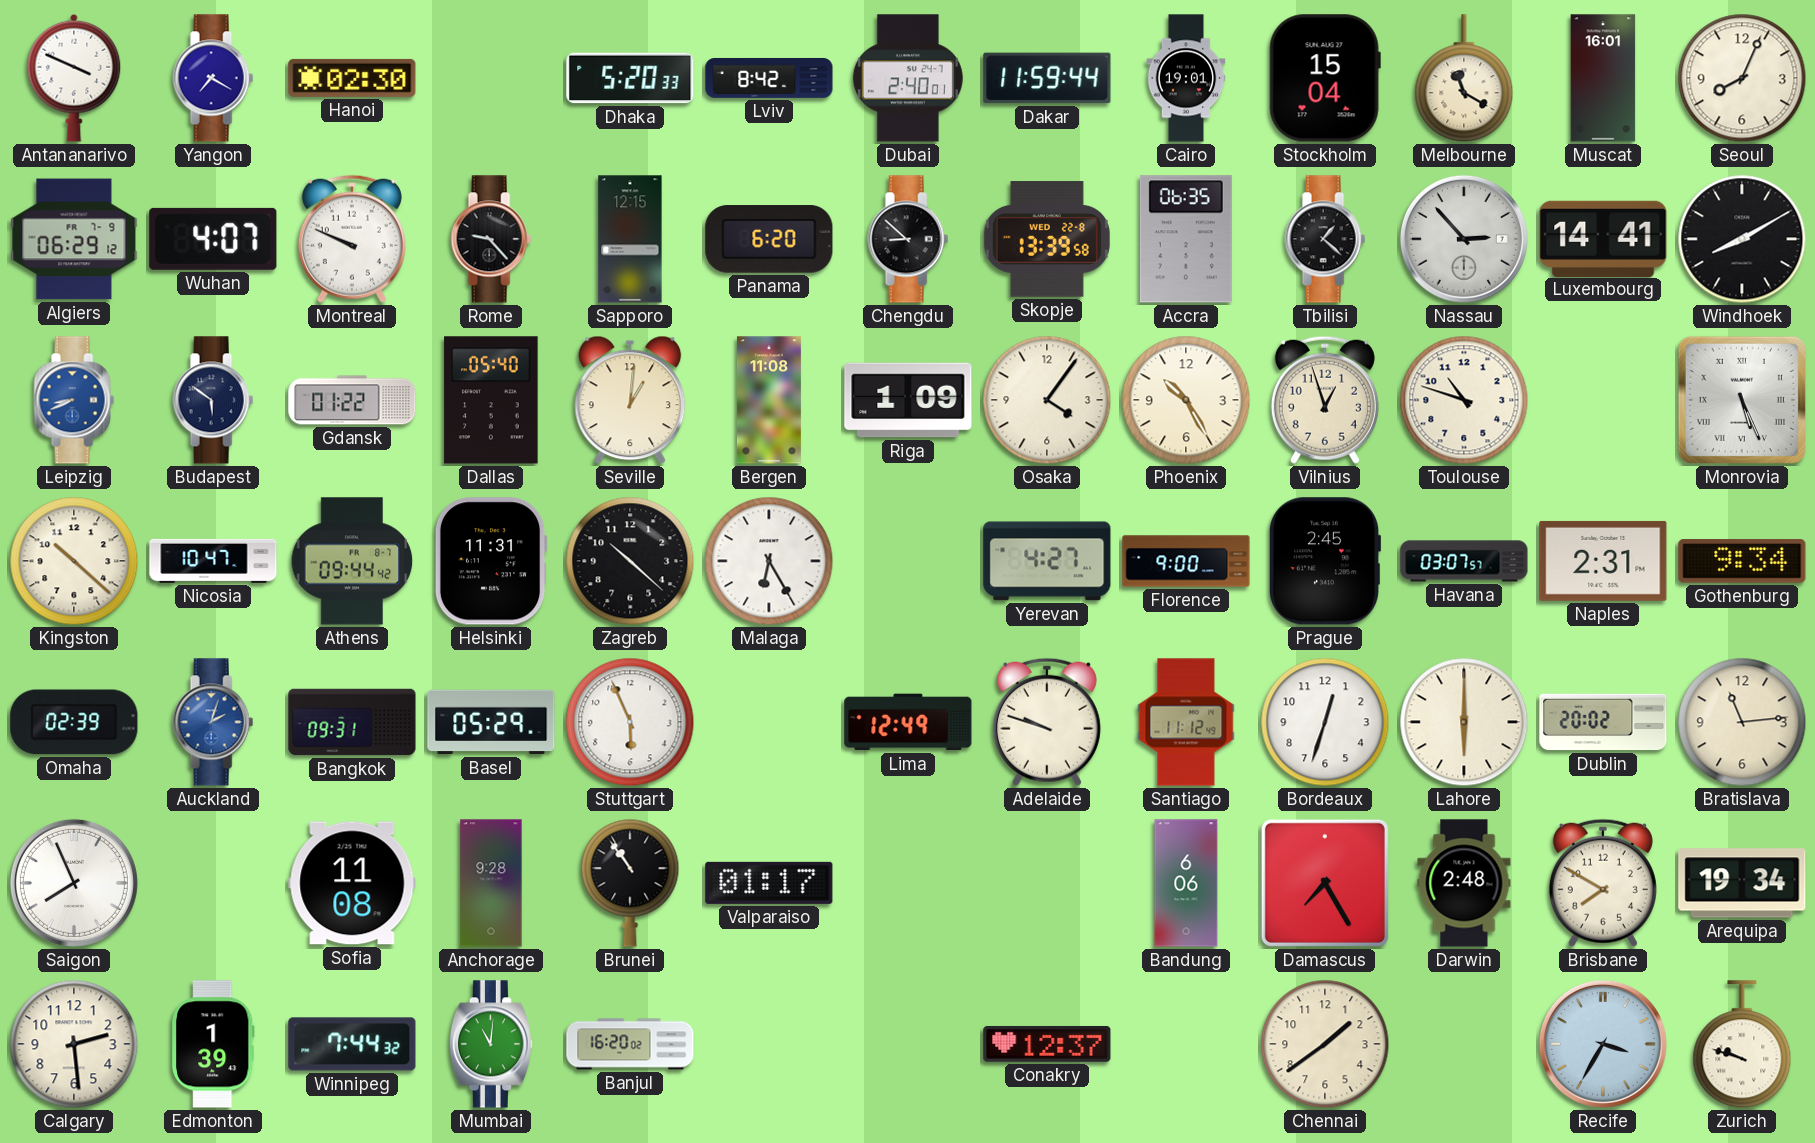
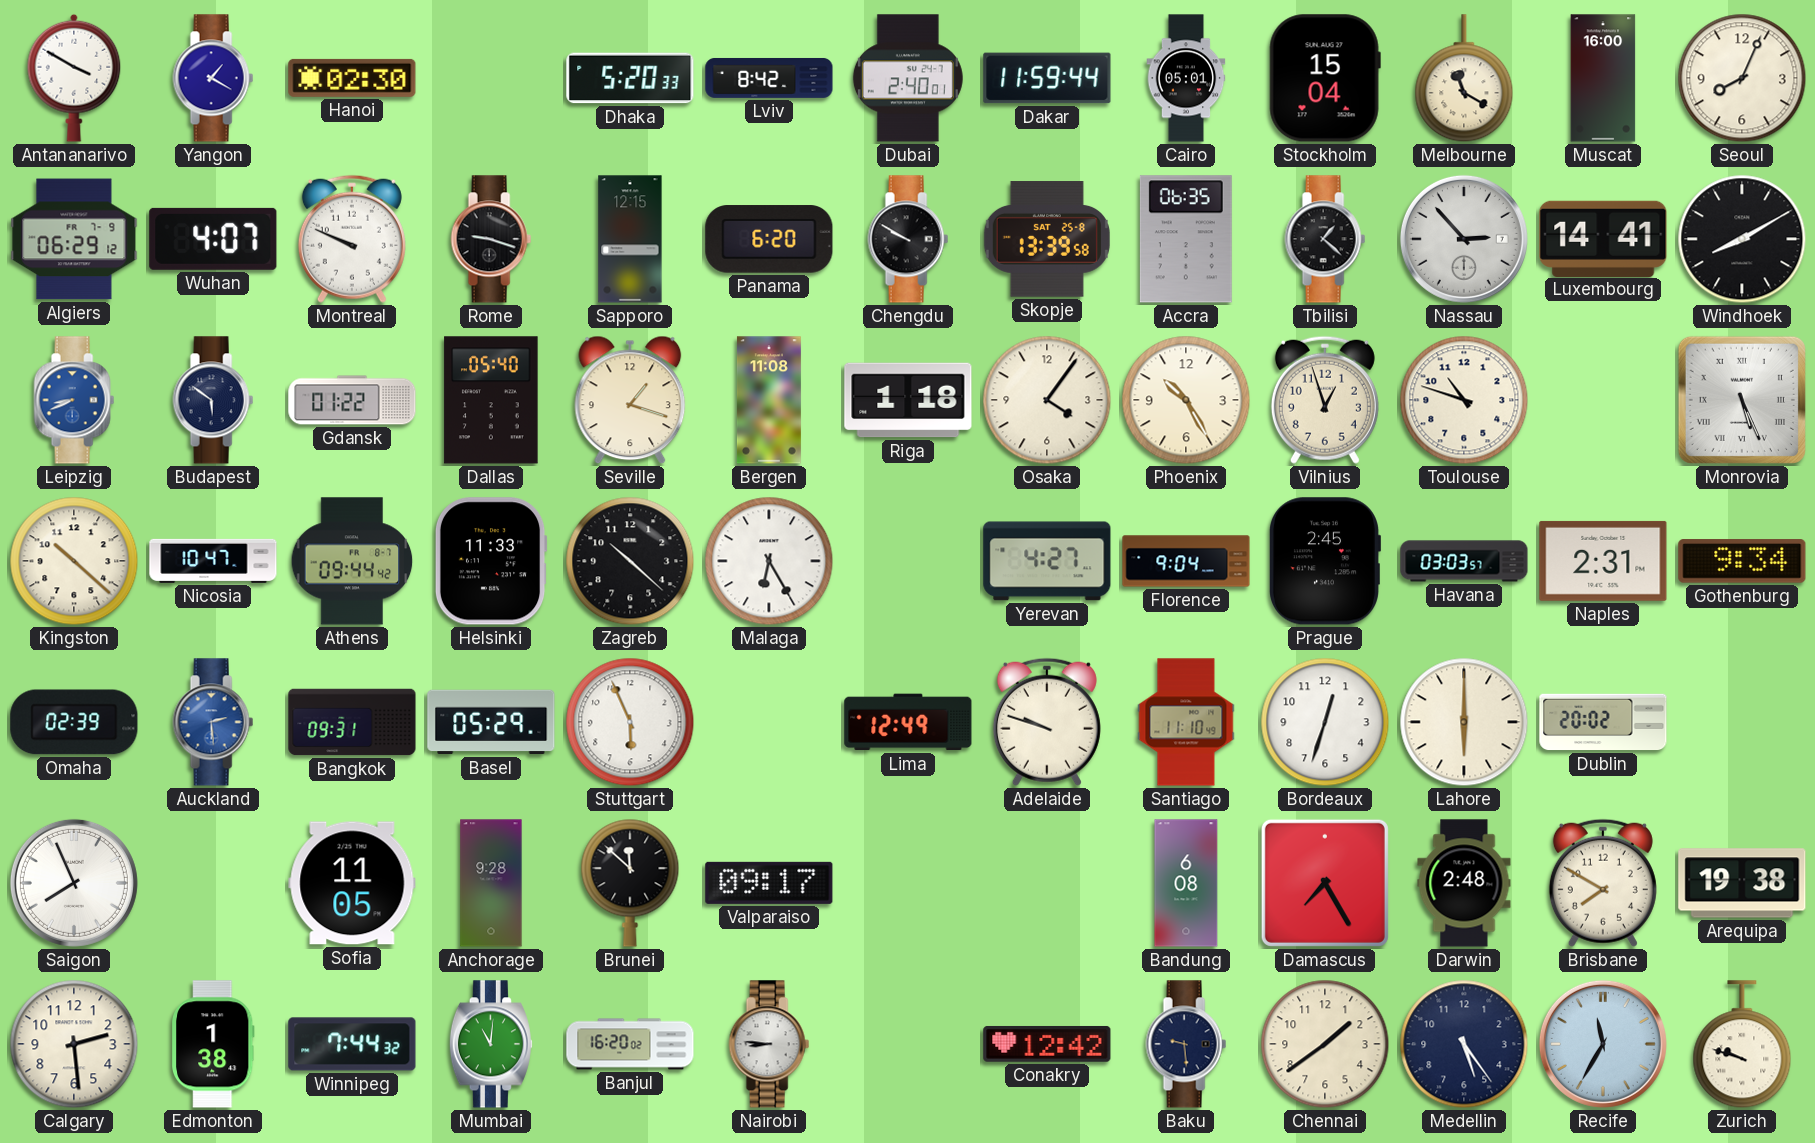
Antananarivo: 3:49 -> 3:50 (74, 78)
Yangon: 7:20 -> 1:20 (213, 78)
Cairo: 19:01 -> 05:01 (1186, 78)
Muscat: 16:01 -> 16:00 (1603, 78)
Rome: 9:23 -> 9:18 (491, 239)
Chengdu: 8:52 -> 9:50 (908, 239)
Skopje date: WED 22-8 -> SAT 25-8 (1047, 239)
Seville: 1:01 -> 1:18 (630, 400)
Riga: 1:09 -> 1:18 (908, 400)
Helsinki: 11:31 -> 11:33 (491, 561)
Florence: 9:00 -> 9:04 (1186, 561)
Havana: 03:07 -> 03:03 (1464, 561)
Auckland: 2:03 -> 2:29 (213, 722)
Santiago: 11:12 -> 11:10 (1186, 722)
Bratislava: 11:14 -> none (1742, 722)
Sofia: 11:08 -> 11:05 (352, 883)
Brunei: 10:54 -> 11:52 (630, 883)
Valparaiso: 01:17 -> 09:17 (769, 883)
Bandung: 6:06 -> 6:08 (1186, 883)
Arequipa: 19:34 -> 19:38 (1742, 883)
Edmonton: 1:39 -> 1:38 (213, 1044)
Nairobi: none -> 8:46 (769, 1044)
Conakry: 12:37 -> 12:42 (1047, 1044)
Baku: none -> 9:29 (1186, 1044)
Medellin: none -> 5:24 (1464, 1044)
Recife: 3:35 -> 11:35 (1603, 1044)
